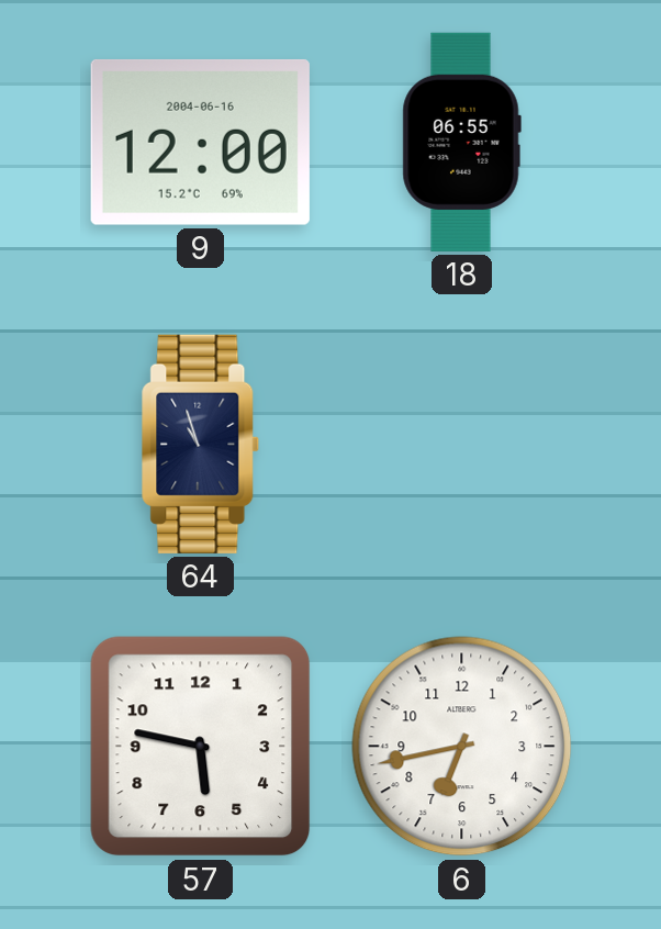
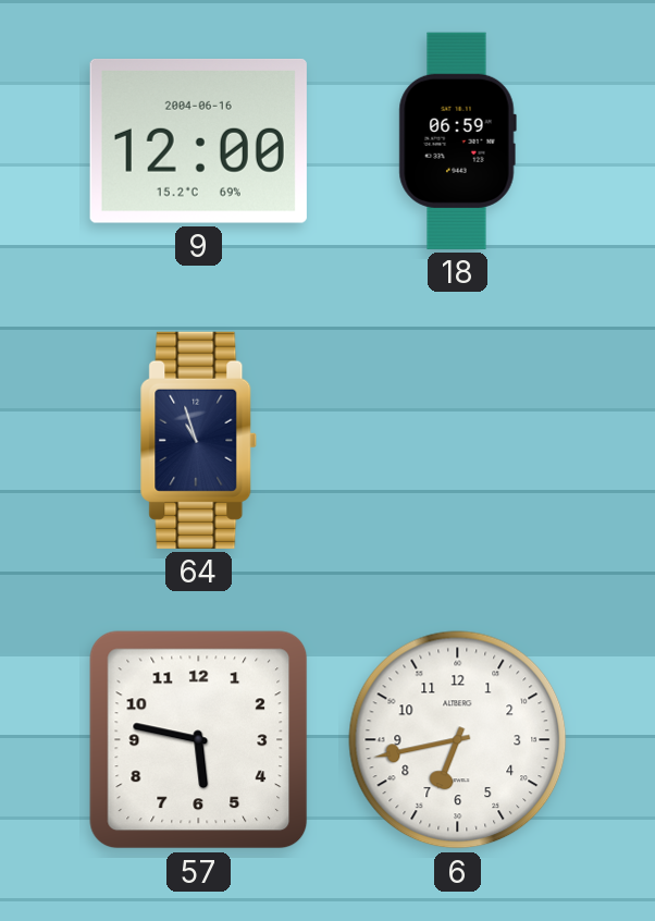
18: 06:55 -> 06:59 (457, 140)
